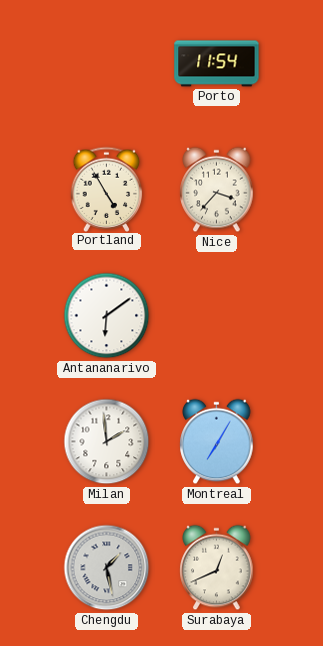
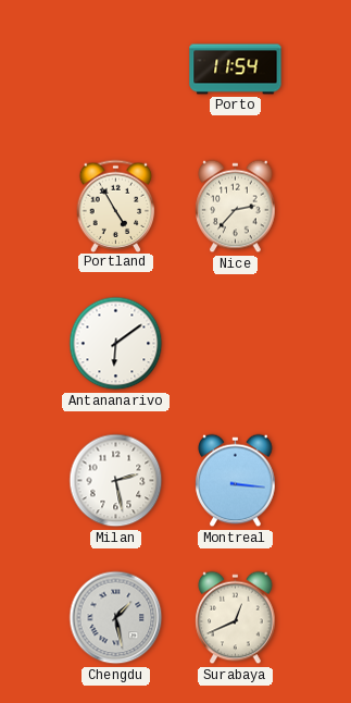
Nice: 3:37 -> 2:37 (236, 207)
Milan: 1:59 -> 2:28 (116, 481)
Montreal: 7:05 -> 3:16 (236, 481)
